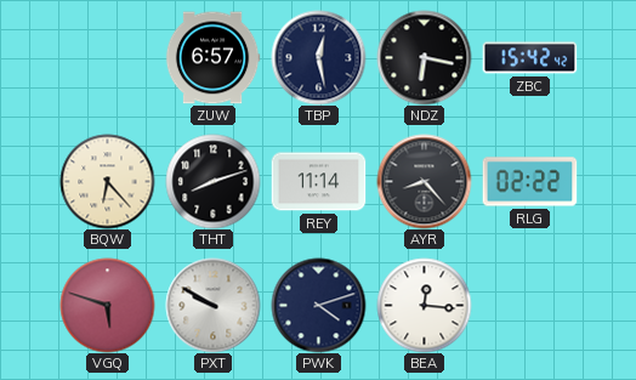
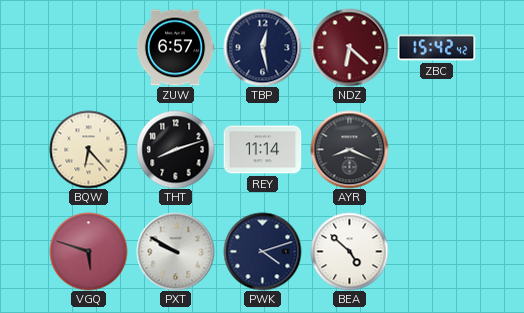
NDZ: 6:17 -> 6:22 (349, 47)
NDZ dial: black -> burgundy (349, 47)
AYR: 8:23 -> 8:19 (349, 149)
RLG: 02:22 -> none (529, 182)
BEA: 12:16 -> 4:52 (349, 251)
